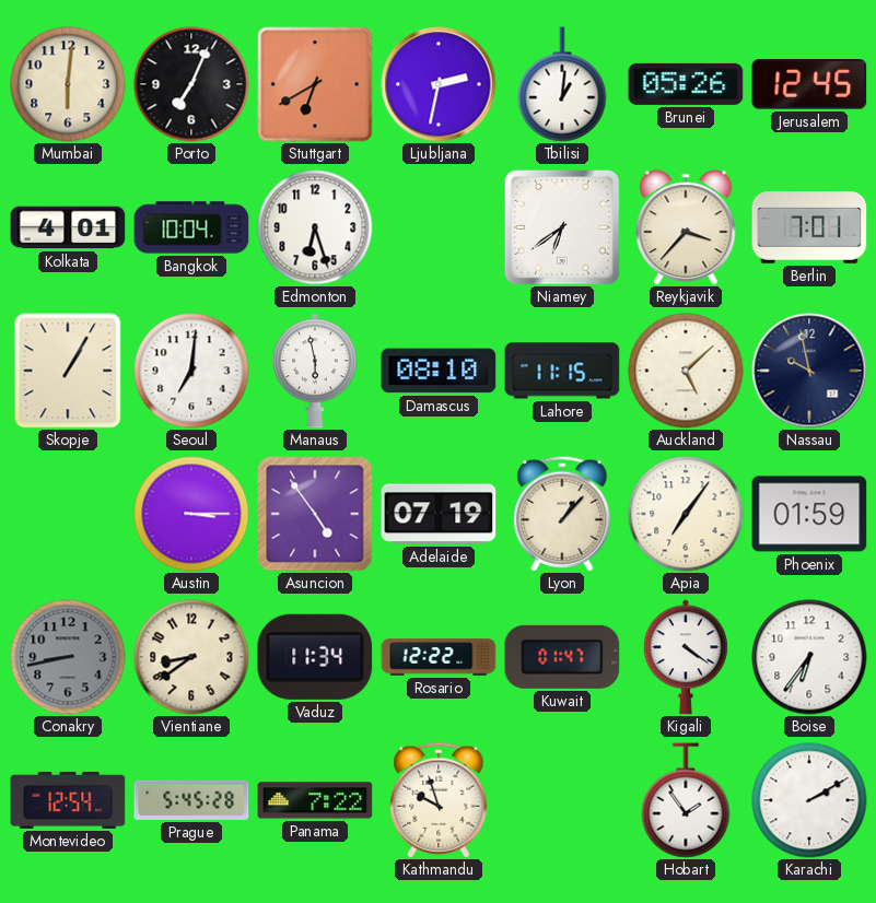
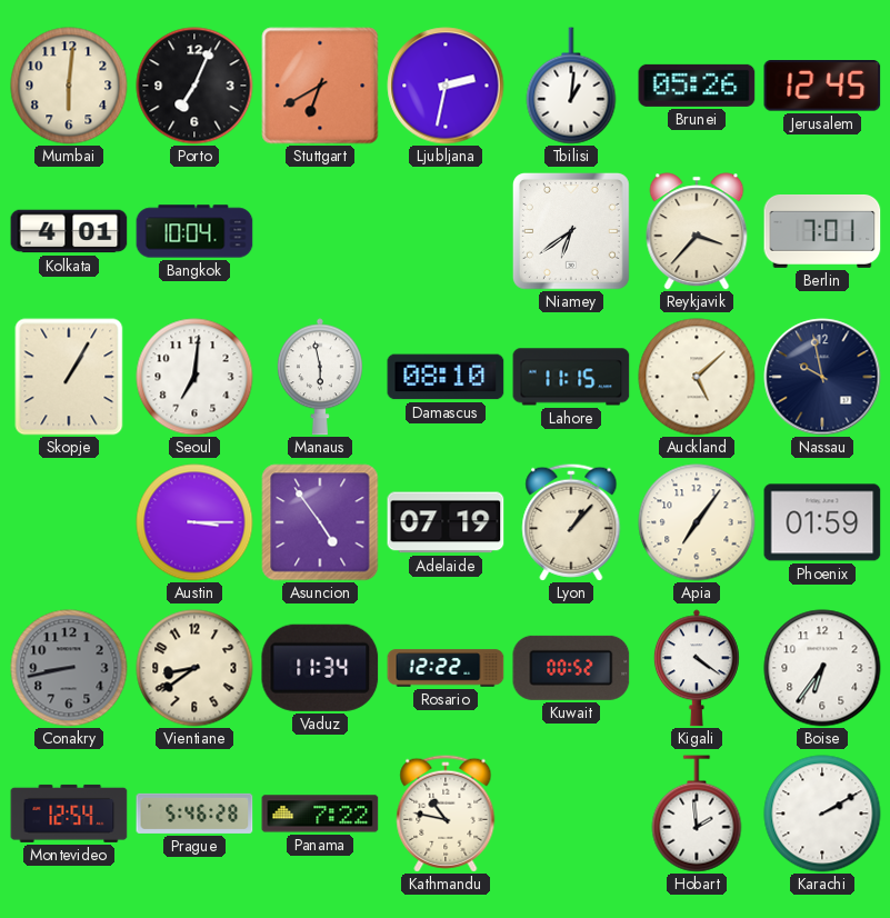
Edmonton: 6:27 -> none (315, 227)
Kuwait: 01:47 -> 00:52 (571, 668)
Prague: 5:45 -> 5:46 (194, 814)
Kathmandu: 9:57 -> 10:47 (446, 814)
Hobart: 1:54 -> 1:59 (697, 814)
